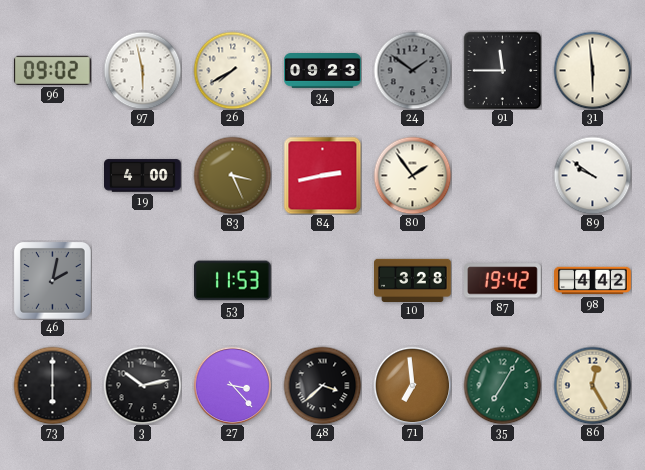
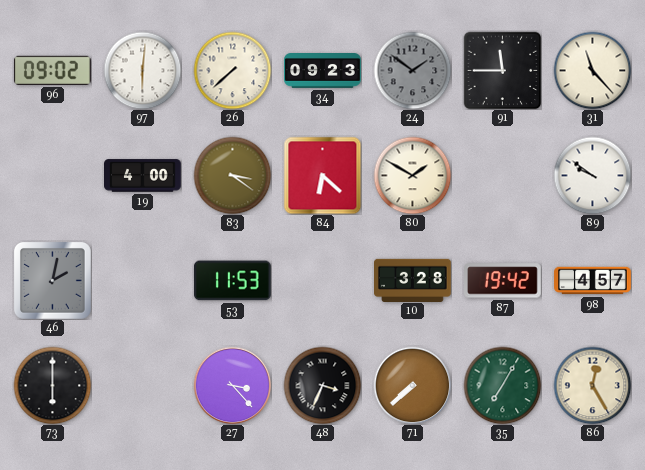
97: 5:58 -> 6:01 (142, 70)
26: 7:40 -> 7:38 (232, 70)
31: 5:59 -> 11:23 (592, 70)
83: 3:26 -> 3:21 (232, 175)
84: 2:43 -> 6:22 (322, 175)
80: 1:54 -> 1:50 (412, 175)
98: 4:42 -> 4:57 (593, 281)
3: 10:13 -> none (142, 385)
48: 3:38 -> 3:34 (322, 385)
71: 6:59 -> 7:38 (412, 385)
